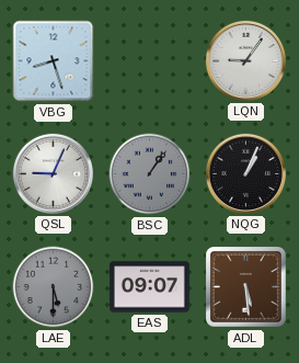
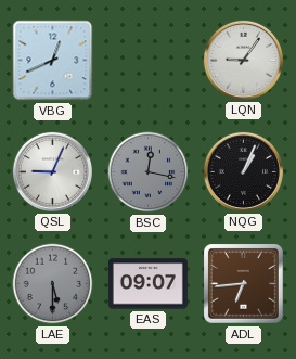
VBG: 8:27 -> 12:41 (53, 61)
BSC: 1:06 -> 12:17 (149, 172)
ADL: 5:29 -> 6:44 (244, 284)
